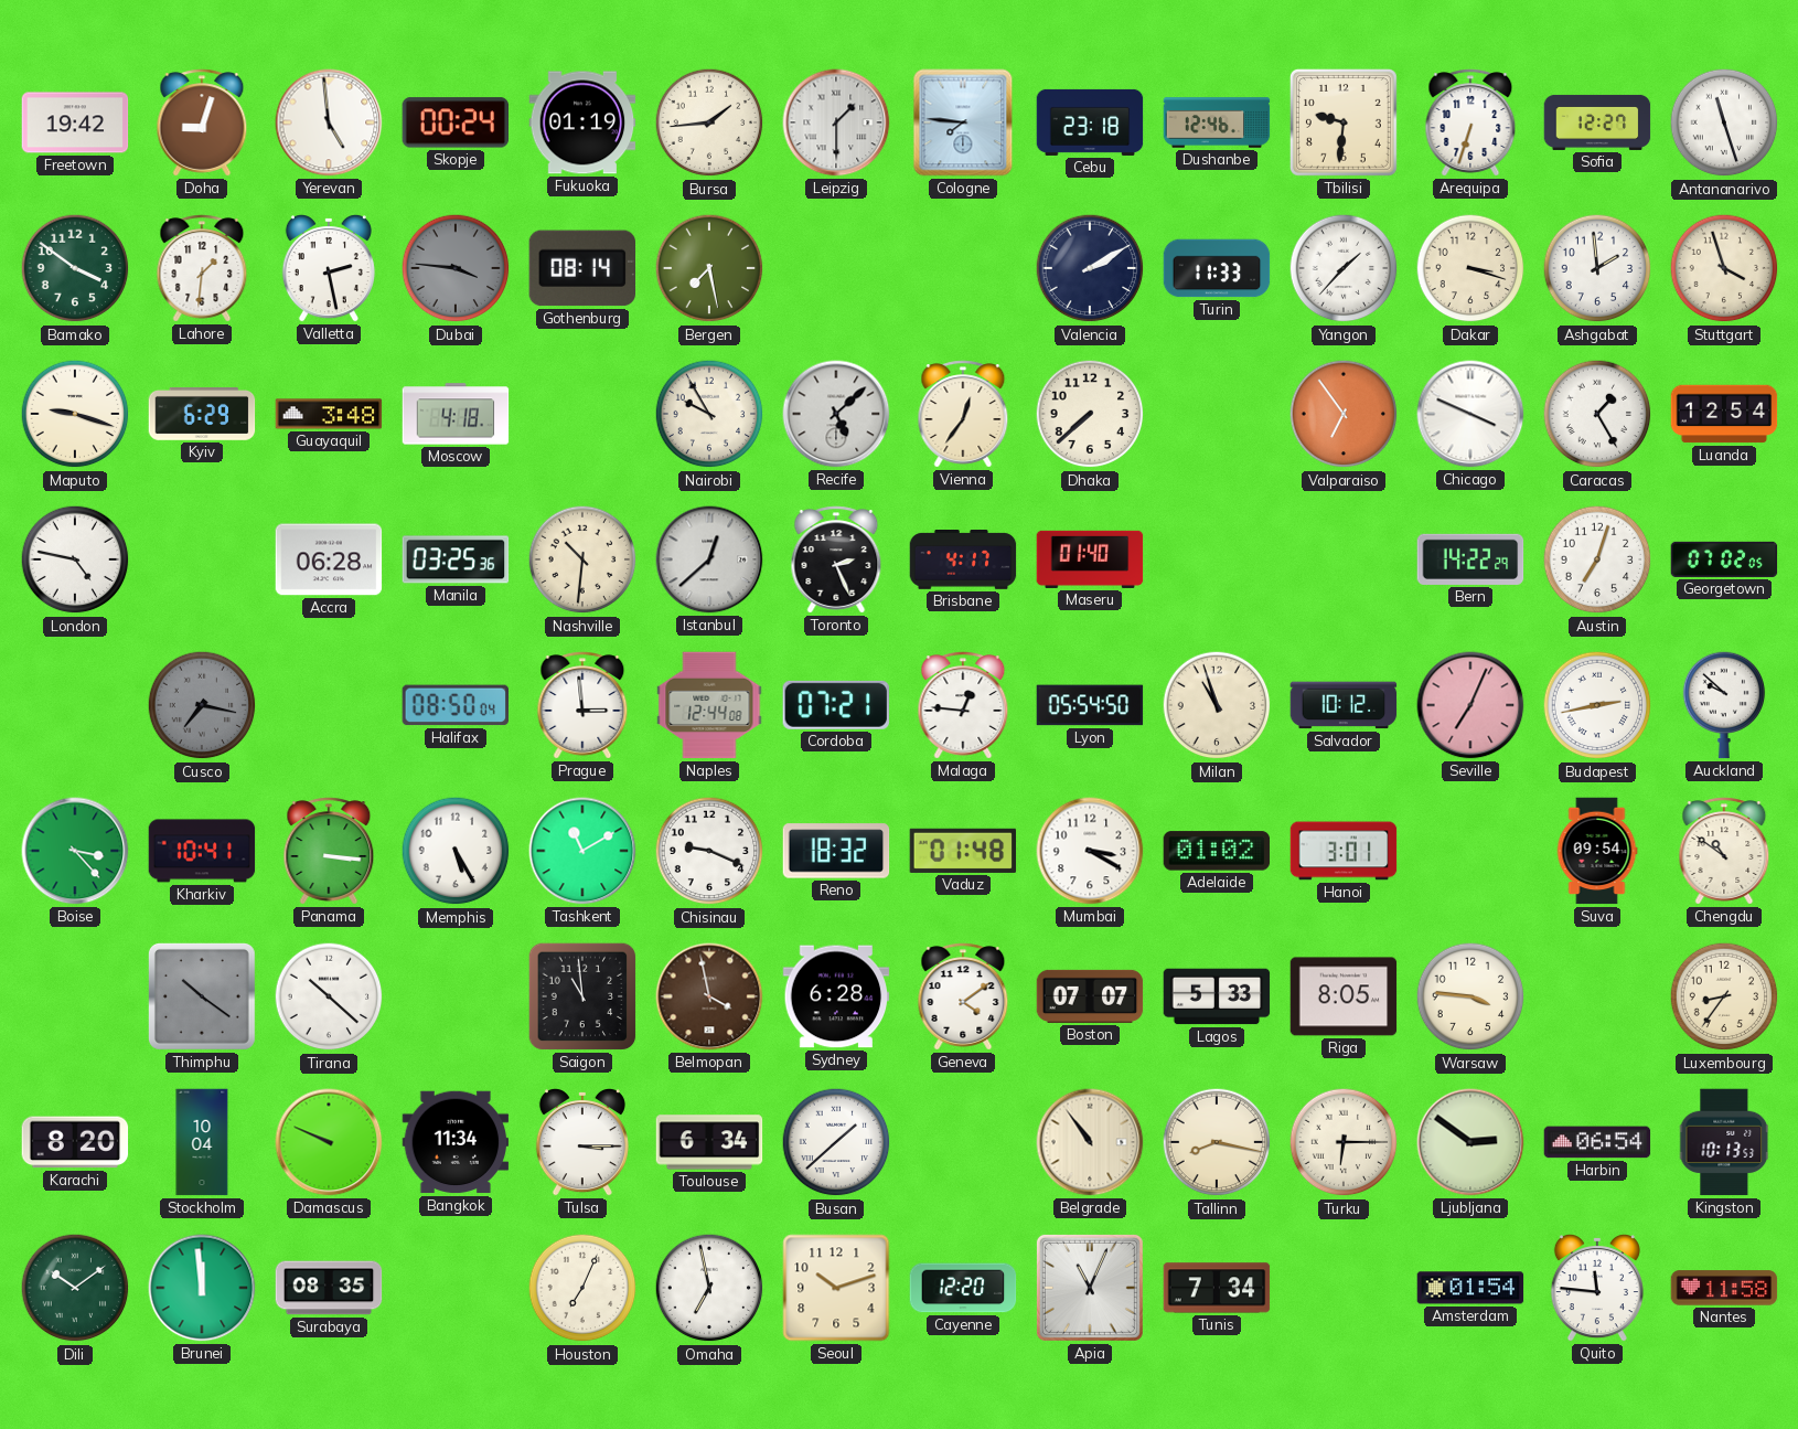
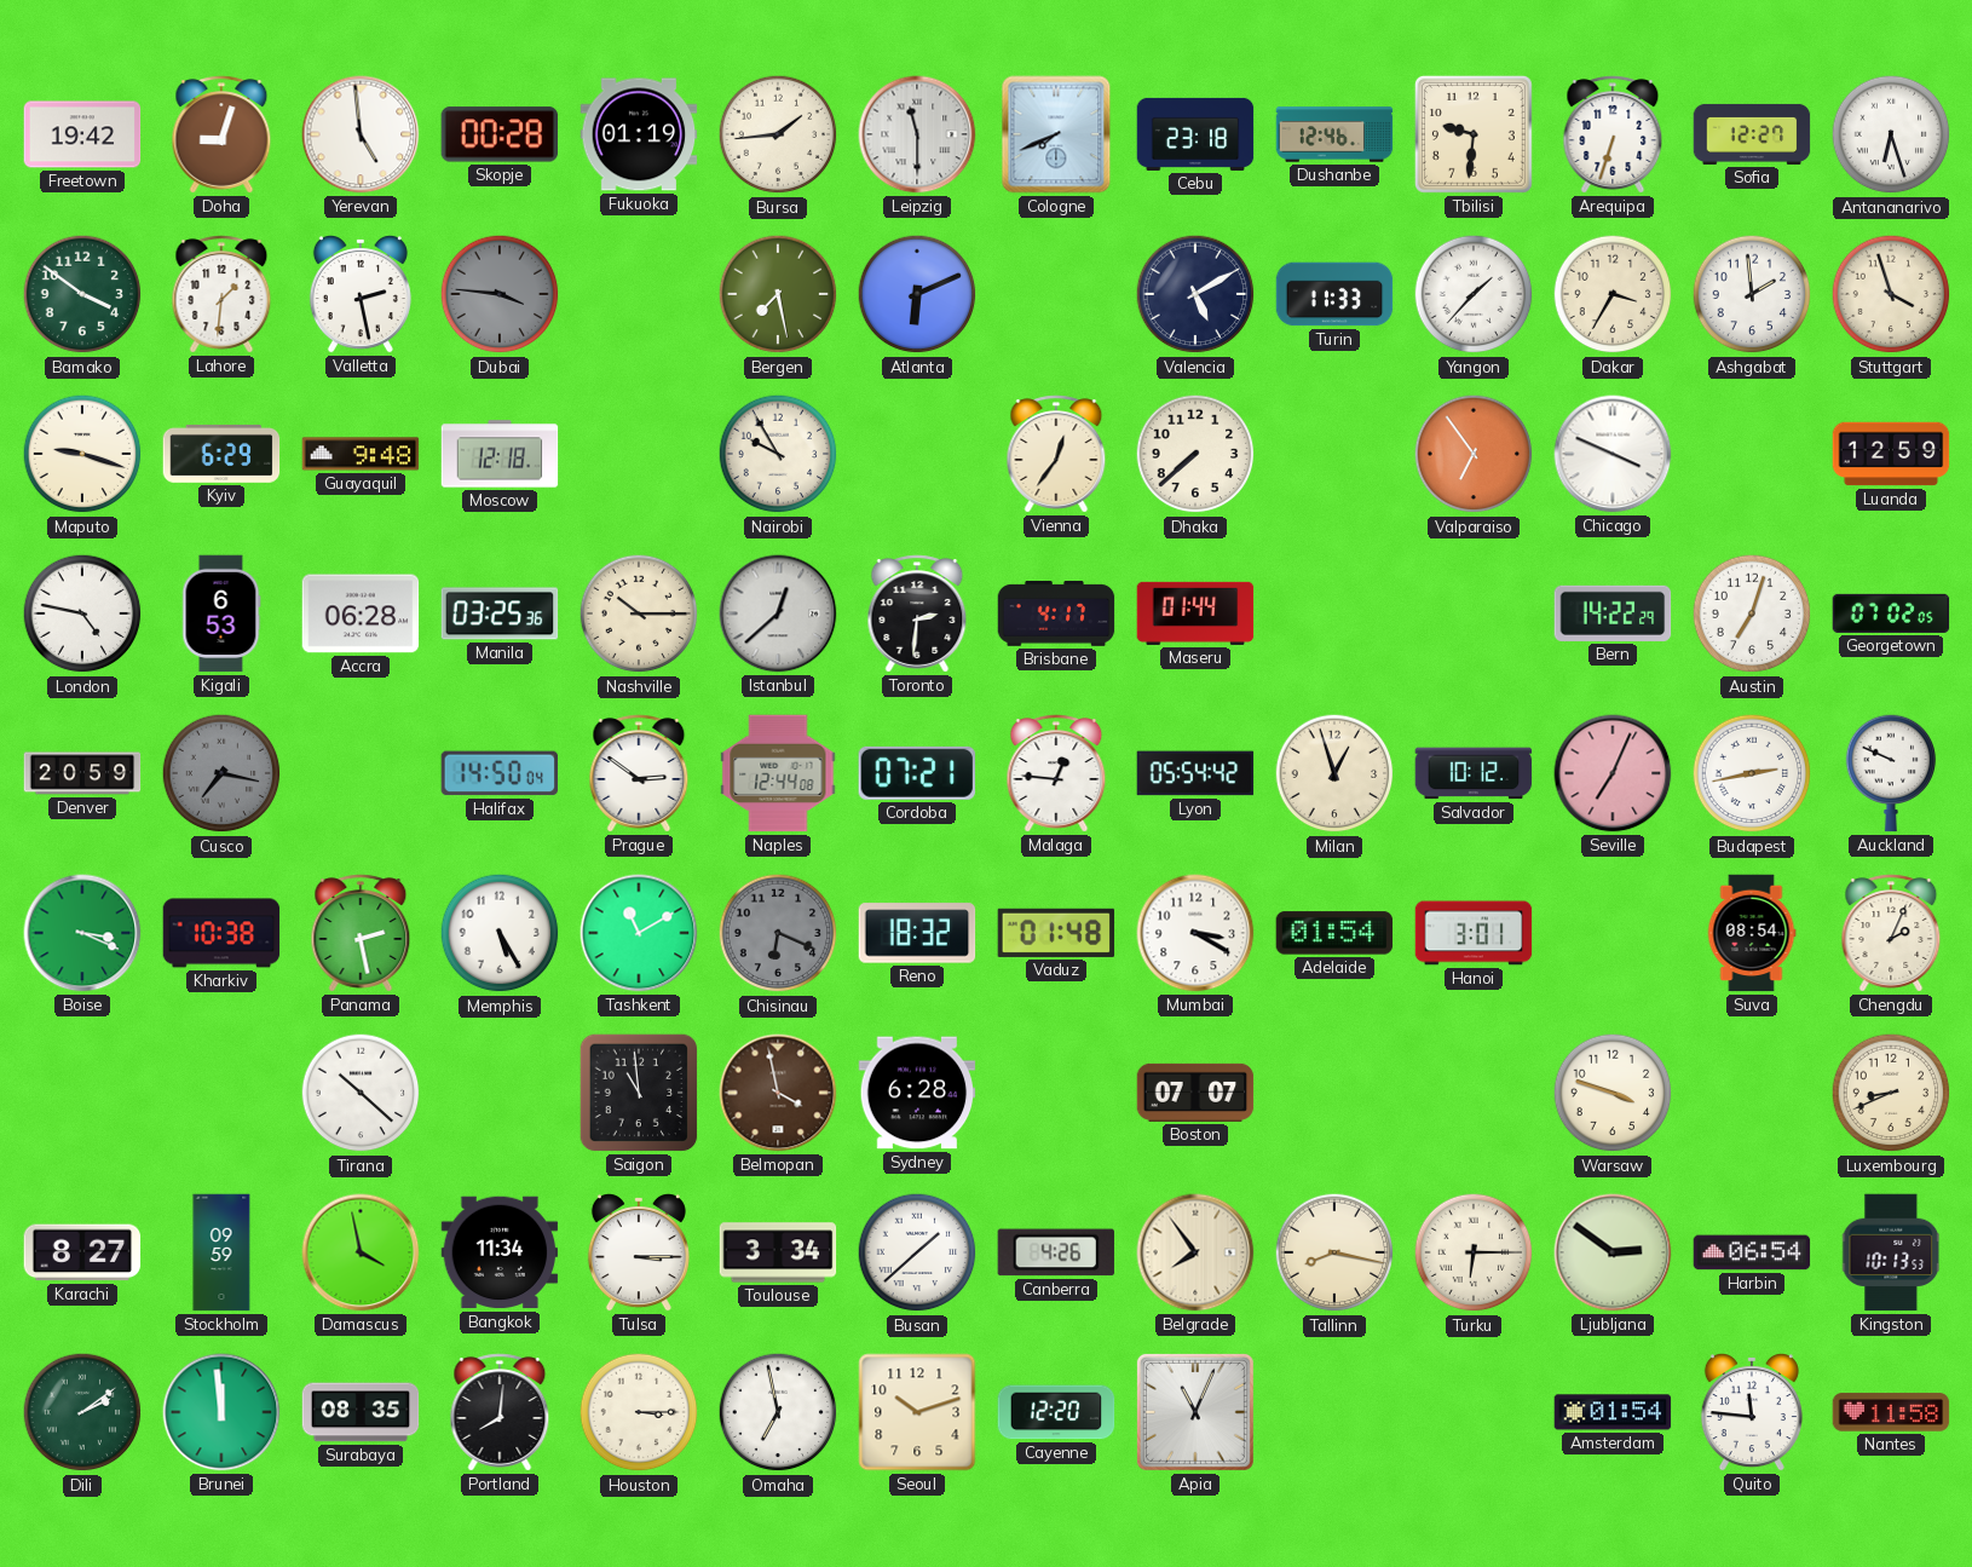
Skopje: 00:24 -> 00:28 (498, 134)
Leipzig: 1:30 -> 11:30 (917, 134)
Cologne: 7:46 -> 7:41 (1056, 134)
Antananarivo: 11:27 -> 6:27 (1891, 134)
Gothenburg: 08:14 -> none (581, 268)
Atlanta: none -> 6:11 (917, 294)
Valencia: 2:10 -> 5:10 (1195, 294)
Dakar: 3:18 -> 3:35 (1613, 294)
Guayaquil: 3:48 -> 9:48 (361, 454)
Moscow: 4:18 -> 12:18 (500, 454)
Recife: 5:08 -> none (836, 414)
Caracas: 1:25 -> none (1597, 414)
Luanda: 12:54 -> 12:59 (1891, 454)
Kigali: none -> 6:53 (221, 613)
Nashville: 10:31 -> 10:15 (639, 613)
Toronto: 2:26 -> 2:31 (917, 613)
Maseru: 01:40 -> 01:44 (1195, 613)
Denver: none -> 20:59 (82, 773)
Halifax: 08:50 -> 14:50 (498, 773)
Prague: 2:59 -> 2:51 (639, 773)
Lyon: 05:54:50 -> 05:54:42 (1195, 773)
Milan: 10:57 -> 12:57 (1334, 773)
Auckland: 9:52 -> 9:49 (1891, 773)
Boise: 3:23 -> 3:19 (82, 933)
Kharkiv: 10:41 -> 10:38 (221, 933)
Panama: 3:16 -> 2:28 (361, 933)
Chisinau: 9:19 -> 6:19 (778, 933)
Chisinau dial: white -> grey (778, 933)
Adelaide: 01:02 -> 01:54 (1334, 933)
Suva: 09:54 -> 08:54 (1752, 933)
Chengdu: 10:51 -> 2:04 (1891, 933)
Thimphu: 10:21 -> none (202, 996)
Geneva: 4:09 -> none (963, 996)
Lagos: 5:33 -> none (1217, 996)
Riga: 8:05 -> none (1344, 996)
Warsaw: 3:46 -> 3:48 (1613, 1093)
Luxembourg: 8:36 -> 8:41 (1891, 1093)
Karachi: 8:20 -> 8:27 (82, 1252)
Stockholm: 10:04 -> 09:59 (221, 1252)
Damascus: 9:49 -> 3:58 (361, 1252)
Toulouse: 6:34 -> 3:34 (778, 1252)
Canberra: none -> 4:26 (1055, 1252)
Belgrade: 10:54 -> 7:54 (1195, 1252)
Dili: 10:09 -> 2:09 (82, 1412)
Portland: none -> 8:01 (500, 1412)
Houston: 7:04 -> 3:15 (639, 1412)
Tunis: 7:34 -> none (1217, 1288)
